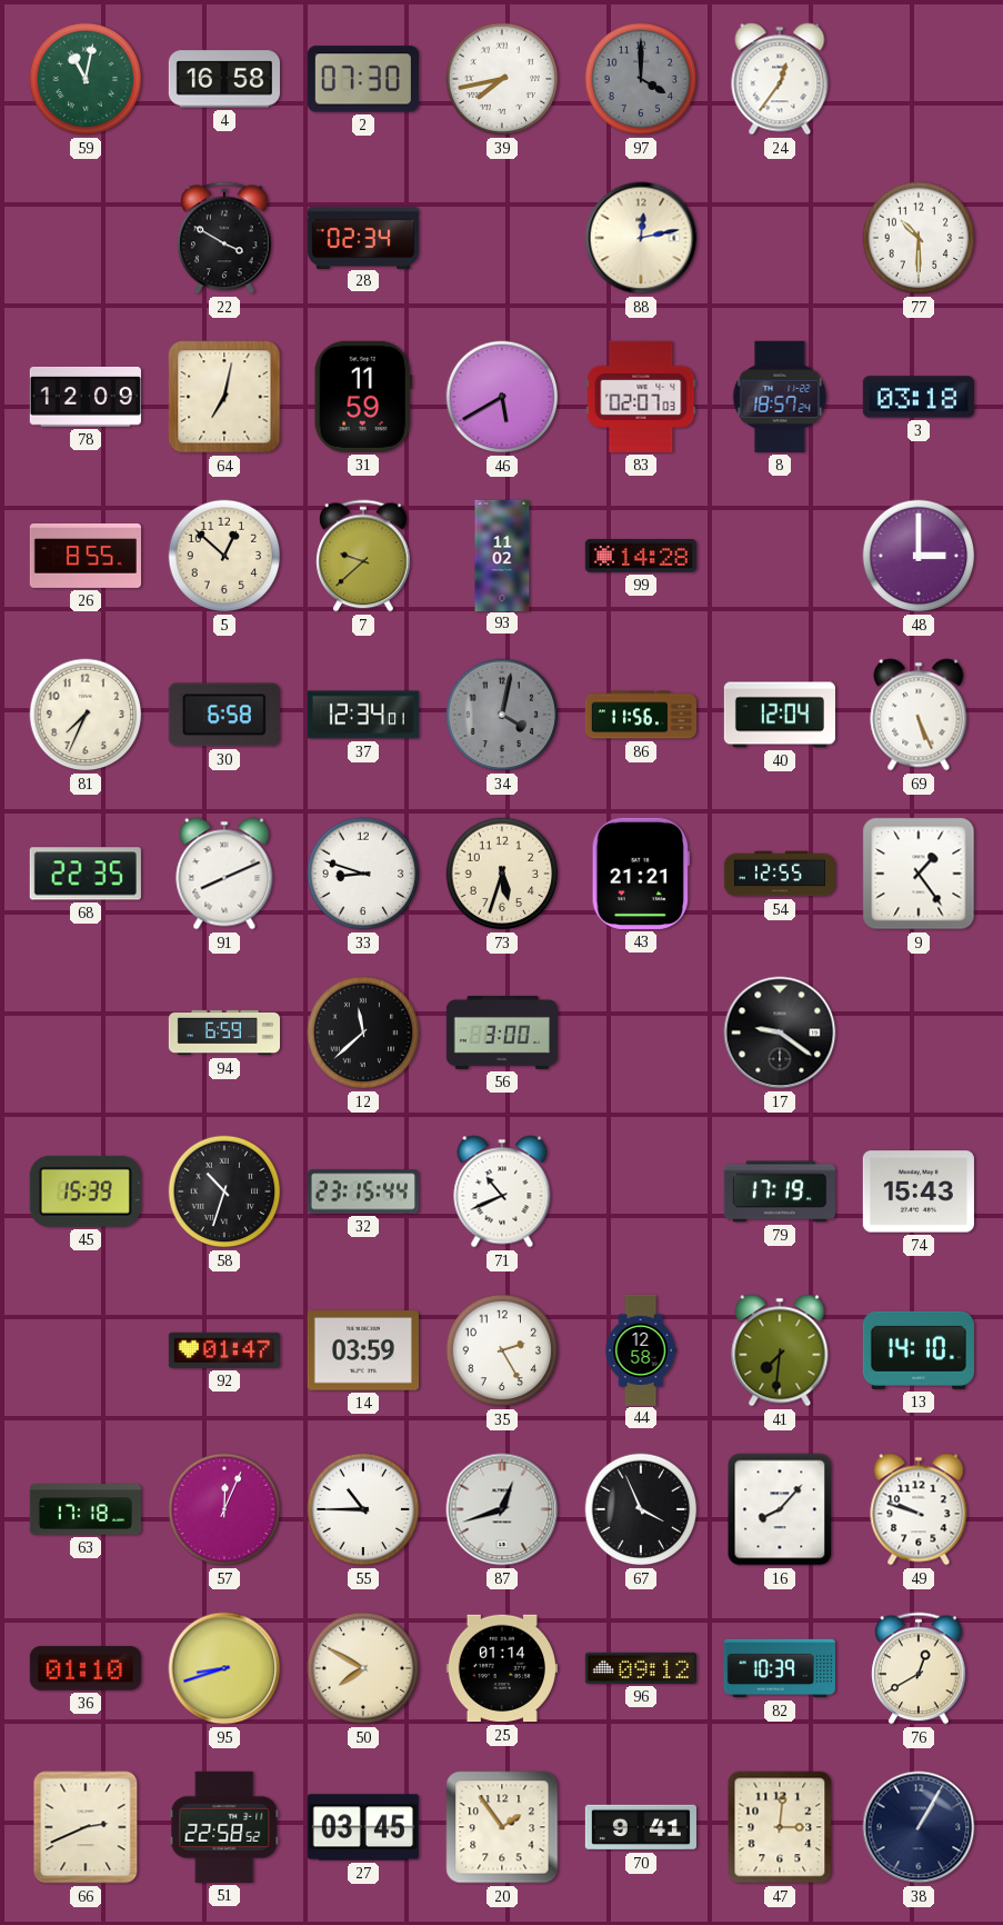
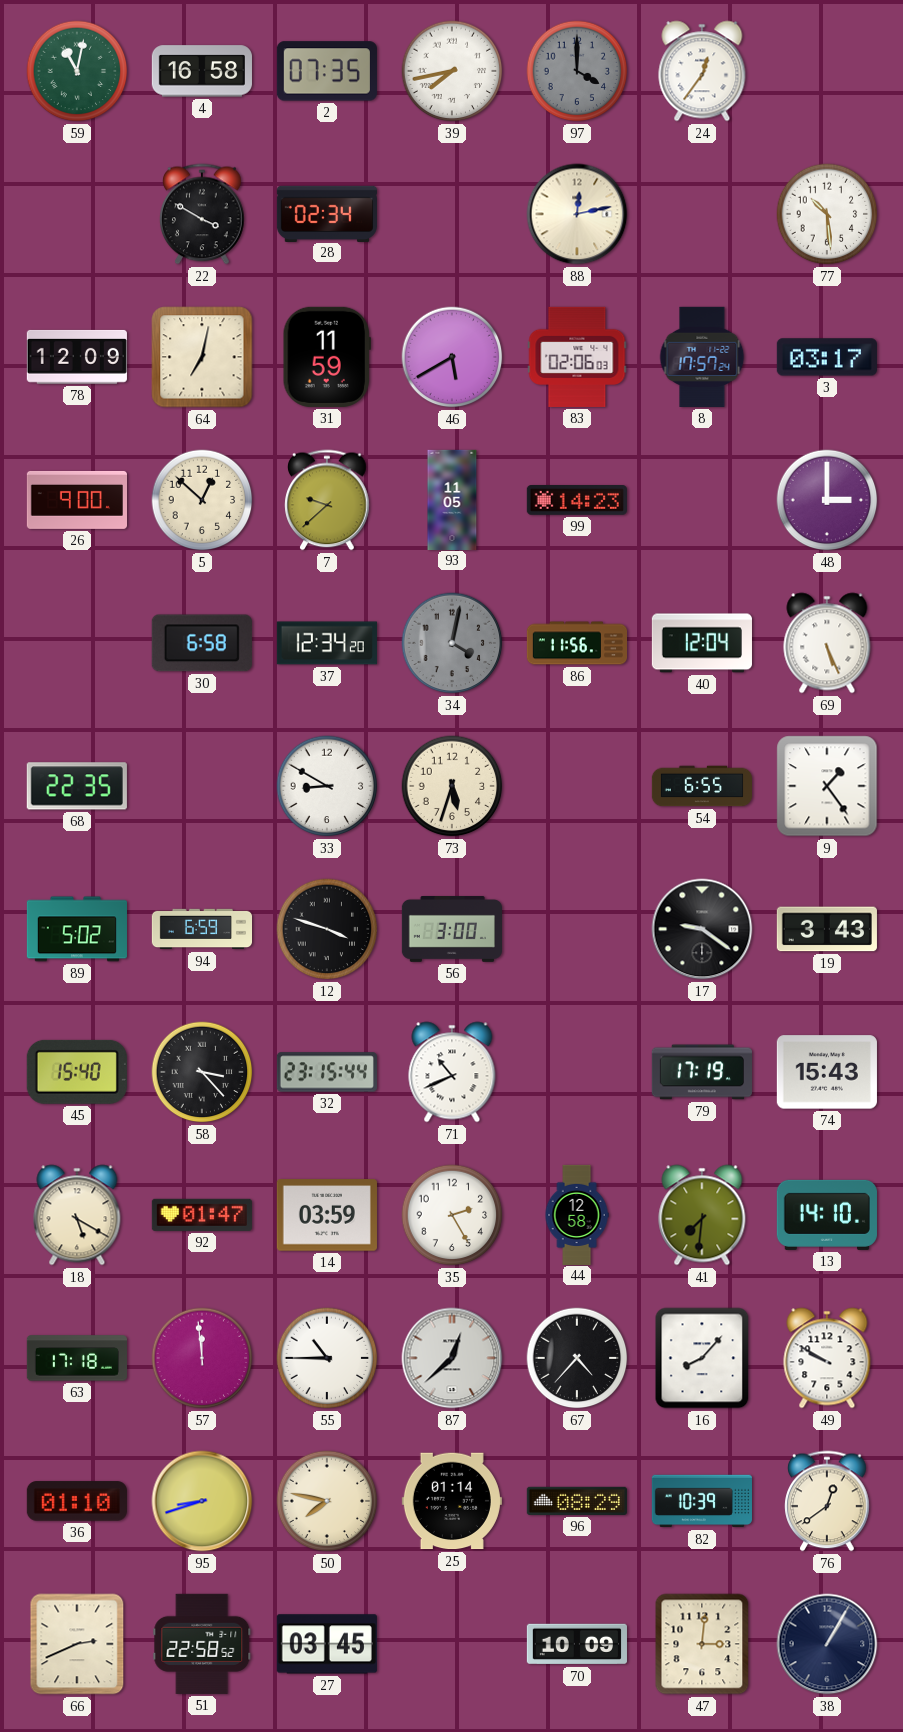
2: 07:30 -> 07:35 (327, 71)
77: 10:30 -> 10:29 (827, 214)
83: 02:07 -> 02:06 (577, 357)
8: 18:57 -> 17:57 (702, 357)
3: 03:18 -> 03:17 (827, 357)
26: 8:55 -> 9:00 (76, 500)
93: 11:02 -> 11:05 (452, 499)
99: 14:28 -> 14:23 (577, 501)
81: 7:34 -> none (86, 715)
37: 12:34:01 -> 12:34:20 (327, 643)
91: 8:11 -> none (224, 874)
33: 8:48 -> 8:50 (327, 786)
43: 21:21 -> none (641, 874)
54: 12:55 -> 6:55 (701, 786)
89: none -> 5:02 (77, 929)
12: 11:38 -> 3:48 (327, 929)
19: none -> 3:43 (827, 929)
45: 15:39 -> 15:40 (77, 1072)
58: 10:33 -> 3:23 (202, 1072)
18: none -> 5:20 (77, 1215)
57: 12:04 -> 11:59 (202, 1358)
87: 12:42 -> 12:38 (452, 1358)
67: 3:56 -> 4:37 (577, 1358)
49: 9:48 -> 9:50 (827, 1358)
50: 7:50 -> 7:47 (327, 1501)
96: 09:12 -> 08:29 (577, 1501)
76: 12:40 -> 12:39 (827, 1501)
20: 1:54 -> none (502, 1827)
70: 9:41 -> 10:09 (577, 1644)
